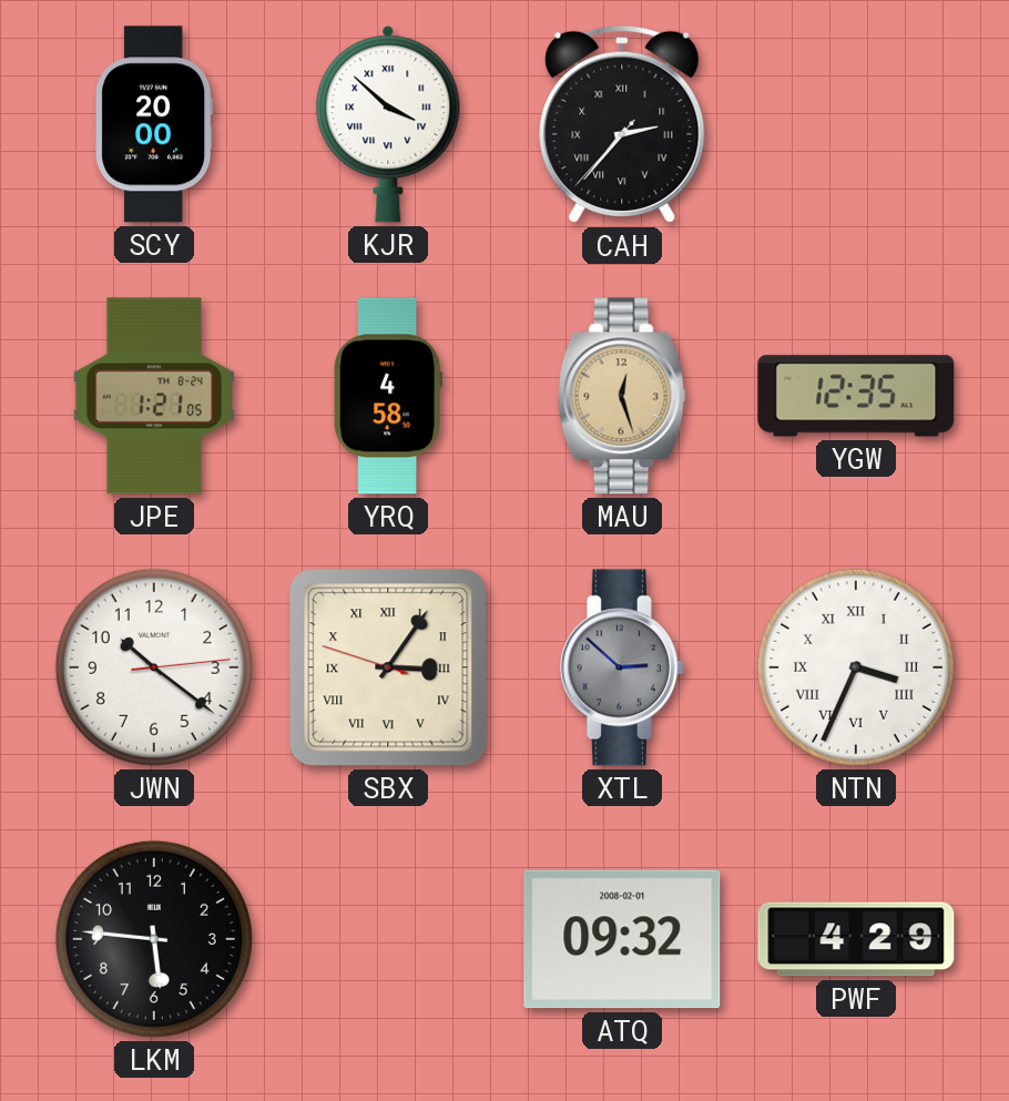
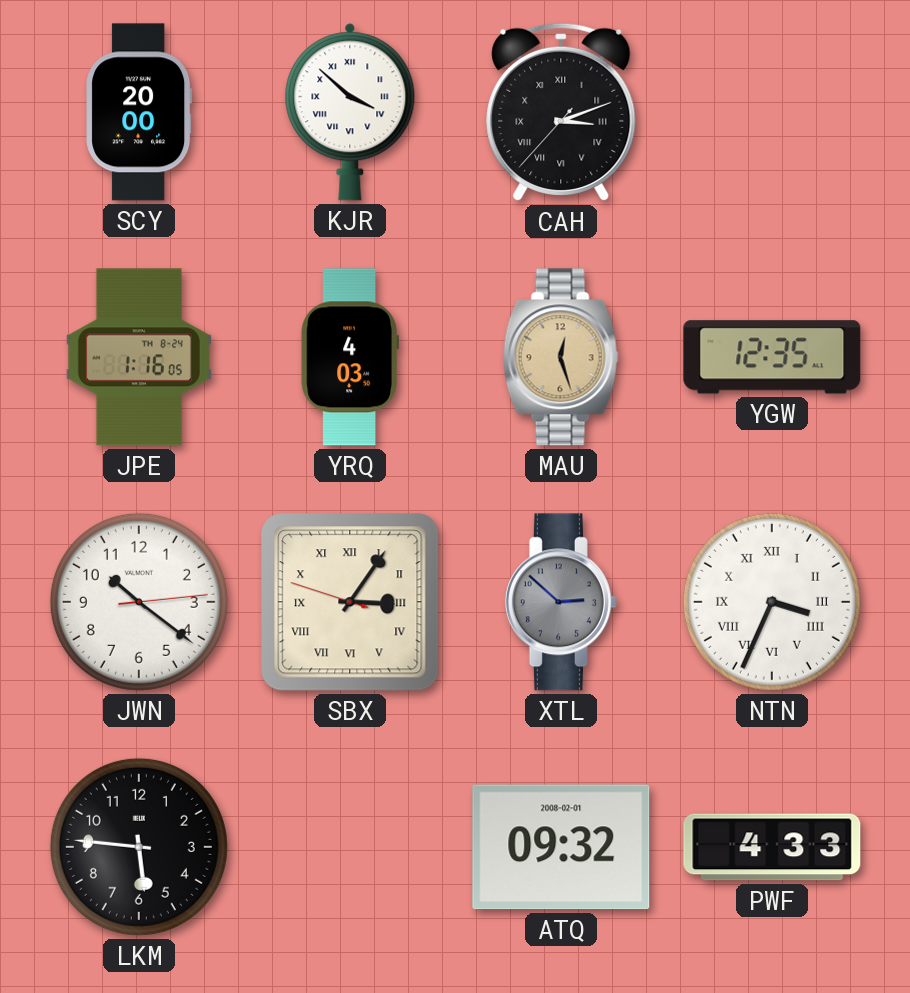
CAH: 2:36 -> 3:11 (561, 112)
JPE: 1:21 -> 1:16 (139, 357)
YRQ: 4:58 -> 4:03 (349, 357)
PWF: 4:29 -> 4:33 (772, 847)
